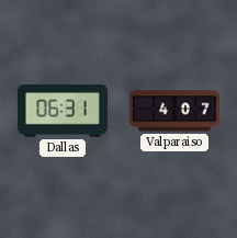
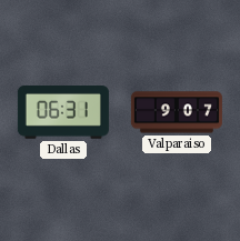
Valparaiso: 4:07 -> 9:07 (177, 112)
